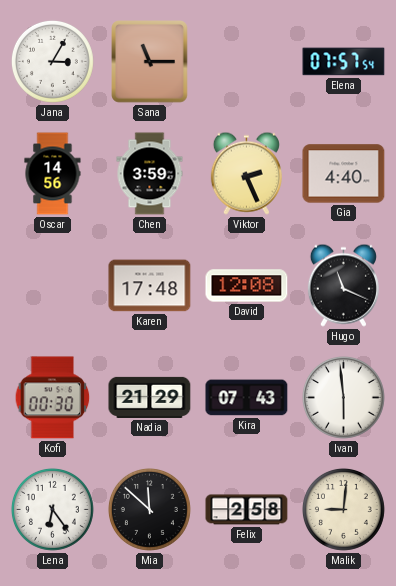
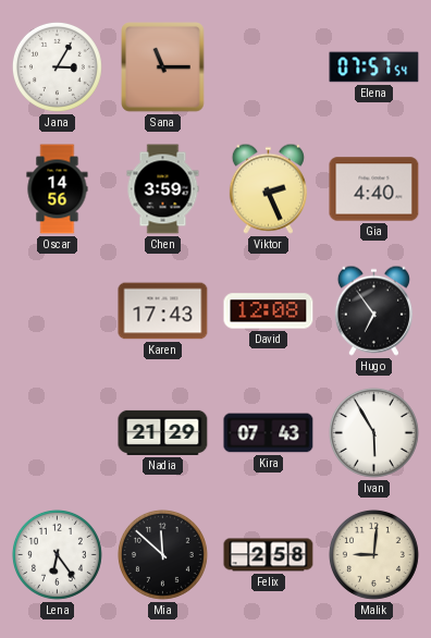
Karen: 17:48 -> 17:43 (163, 311)
Hugo: 11:19 -> 6:54 (373, 310)
Kofi: 00:30 -> none (53, 398)
Ivan: 5:59 -> 5:55 (373, 432)
